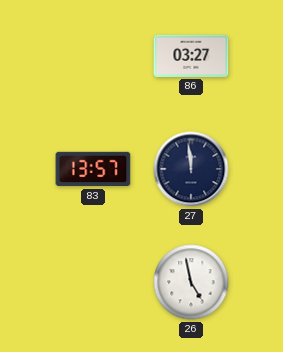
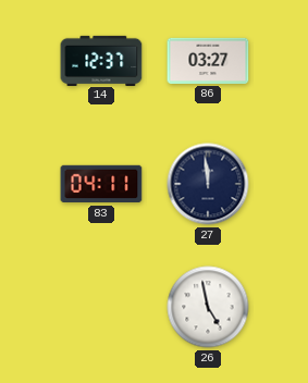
14: none -> 12:37 (101, 60)
83: 13:57 -> 04:11 (101, 184)
